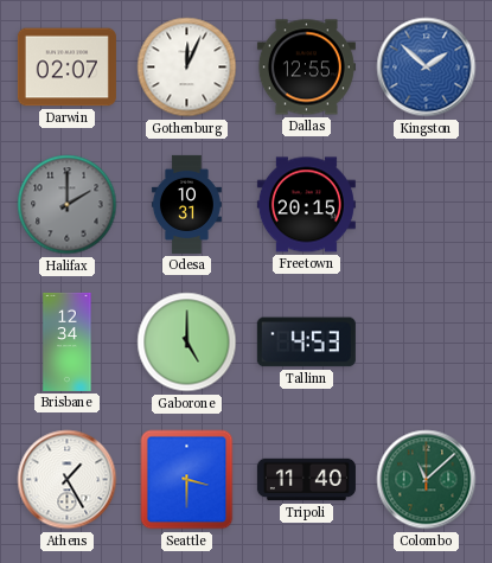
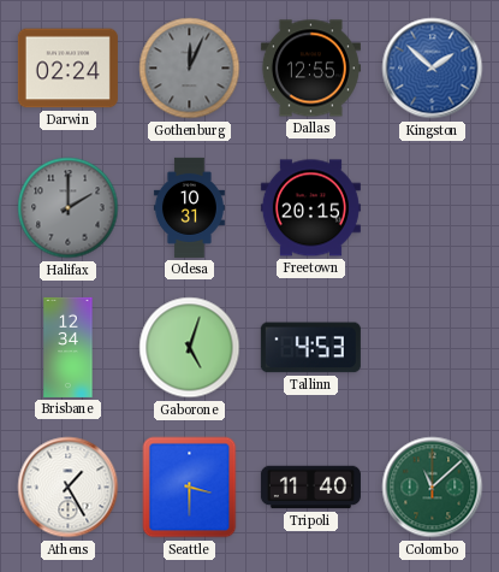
Darwin: 02:07 -> 02:24 (67, 69)
Gothenburg dial: white -> grey (190, 69)
Gaborone: 5:00 -> 5:03 (190, 348)
